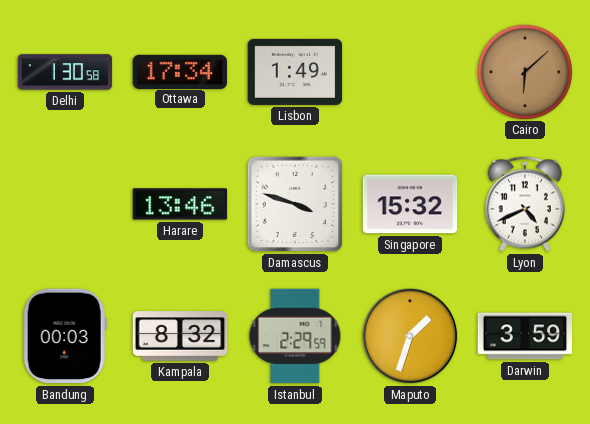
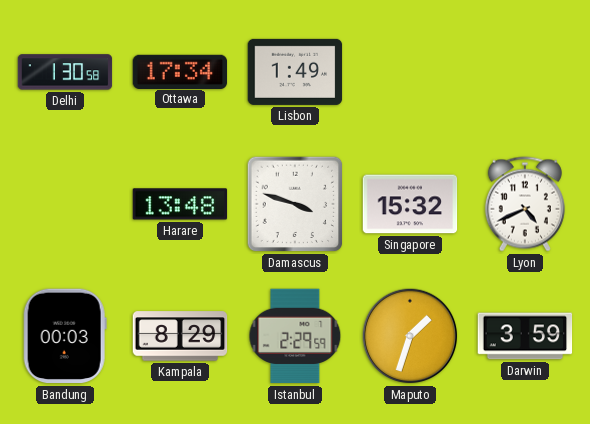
Cairo: 6:08 -> none (524, 71)
Harare: 13:46 -> 13:48 (180, 204)
Kampala: 8:32 -> 8:29 (180, 336)
